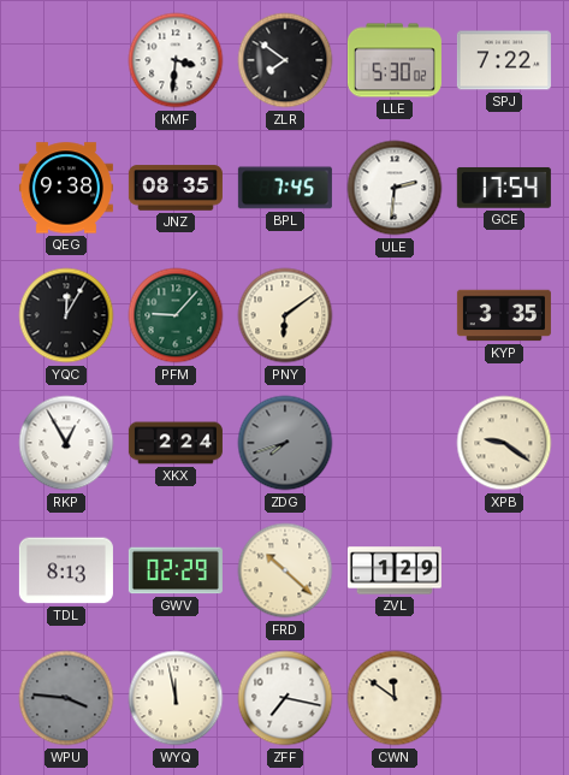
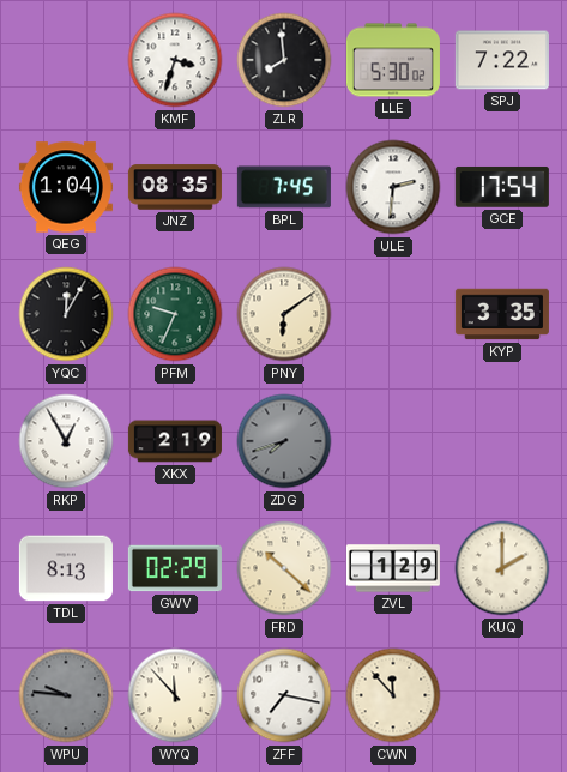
KMF: 3:31 -> 3:33 (175, 60)
ZLR: 7:51 -> 7:59 (284, 60)
QEG: 9:38 -> 1:04 (66, 187)
PFM: 9:07 -> 9:34 (175, 314)
XKX: 2:24 -> 2:19 (175, 441)
XPB: 9:21 -> none (504, 443)
KUQ: none -> 2:00 (502, 568)
WPU: 3:46 -> 9:46 (66, 695)
WYQ: 11:58 -> 11:53 (175, 695)
CWN: 11:51 -> 11:53 (393, 695)
